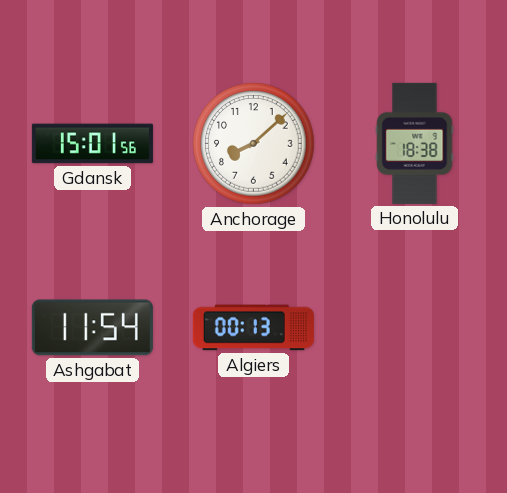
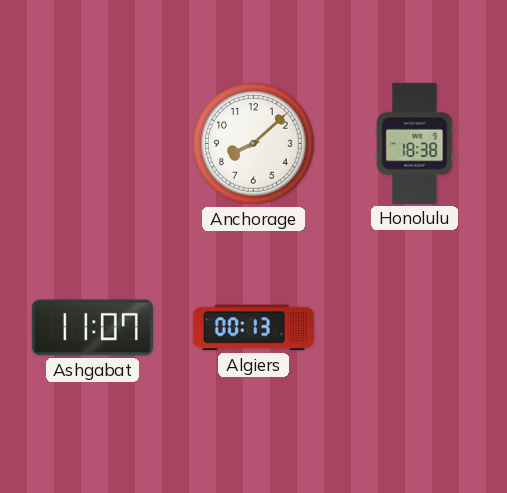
Gdansk: 15:01 -> none (92, 144)
Ashgabat: 11:54 -> 11:07 (92, 328)
